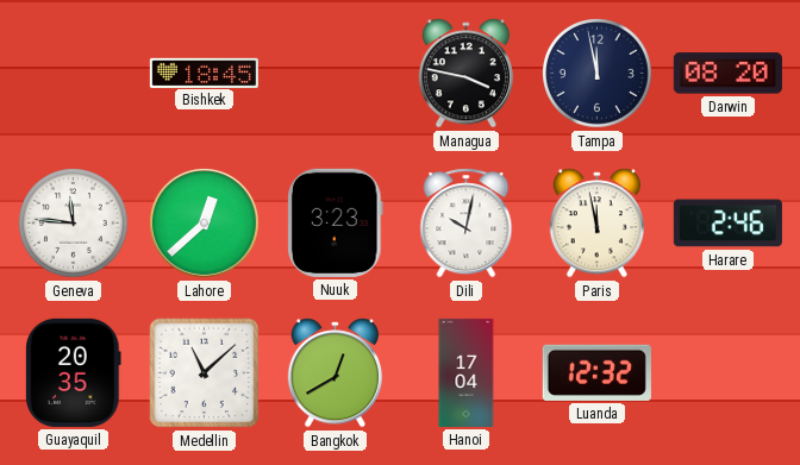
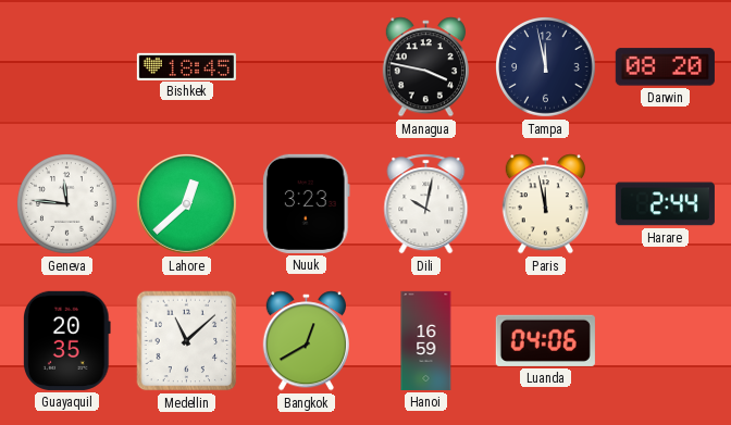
Harare: 2:46 -> 2:44 (665, 204)
Hanoi: 17:04 -> 16:59 (426, 340)
Luanda: 12:32 -> 04:06 (545, 340)
